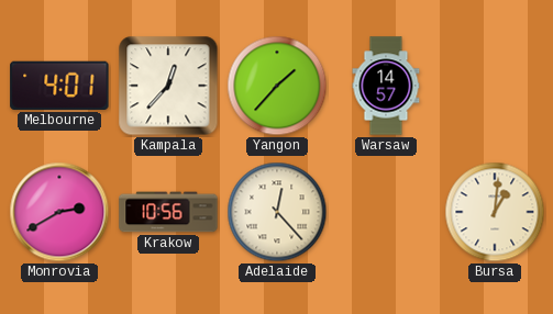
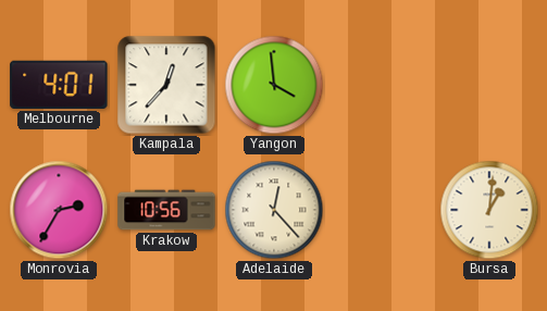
Yangon: 1:37 -> 3:59 (274, 85)
Warsaw: 14:57 -> none (386, 86)
Monrovia: 2:40 -> 2:35 (59, 210)
